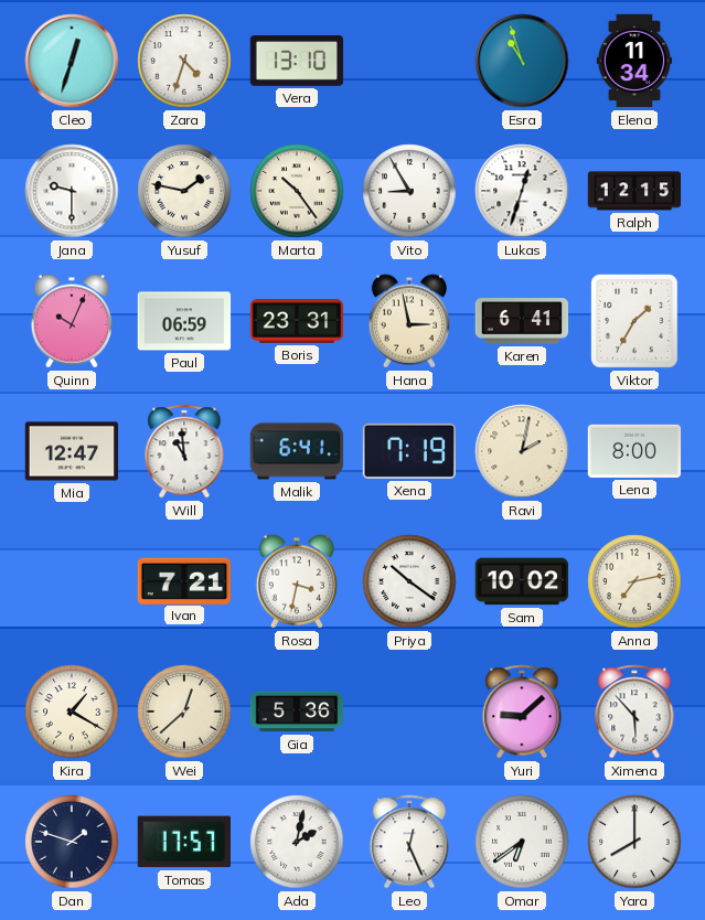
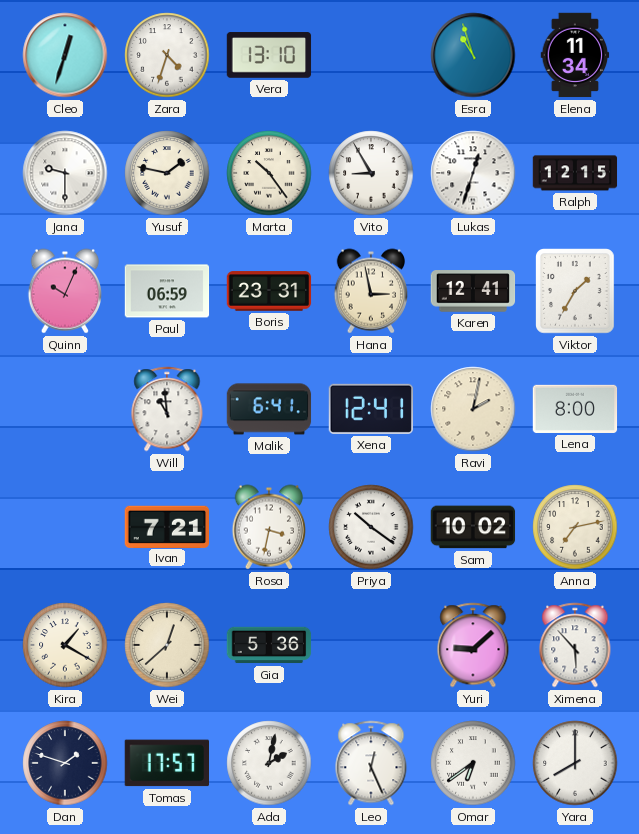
Karen: 6:41 -> 12:41 (473, 291)
Mia: 12:47 -> none (72, 451)
Xena: 7:19 -> 12:41 (371, 409)
